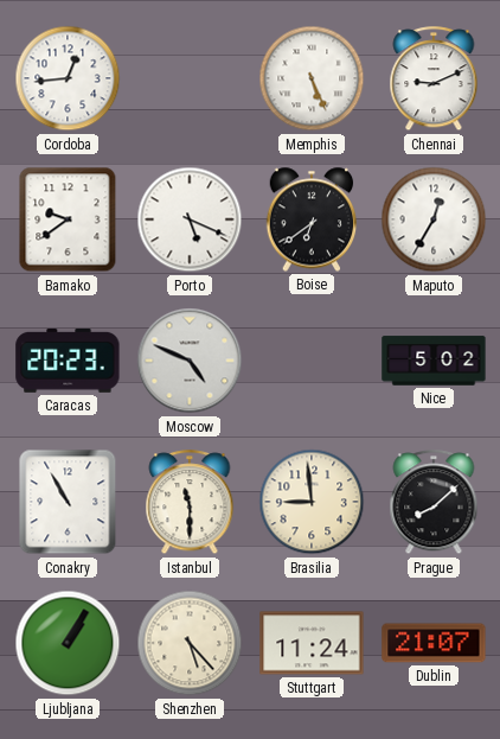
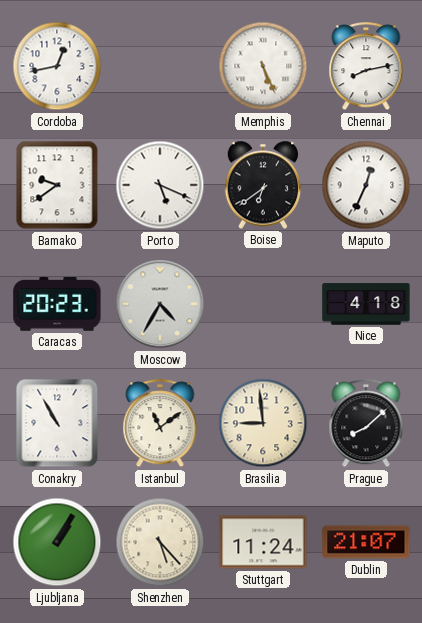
Cordoba: 12:44 -> 12:43 (57, 66)
Chennai: 9:11 -> 8:13 (366, 67)
Maputo: 12:35 -> 12:34 (366, 185)
Moscow: 4:49 -> 4:35 (160, 304)
Nice: 5:02 -> 4:18 (366, 304)
Istanbul: 11:30 -> 11:09 (160, 424)
